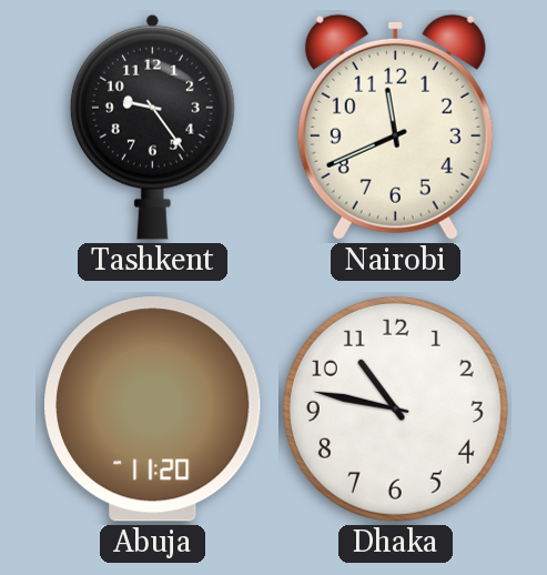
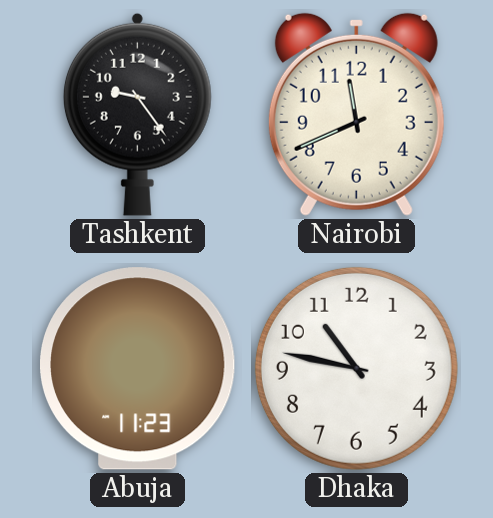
Abuja: 11:20 -> 11:23 (138, 369)
